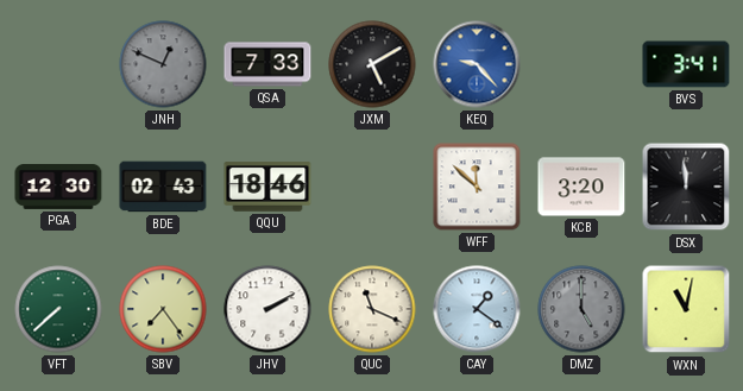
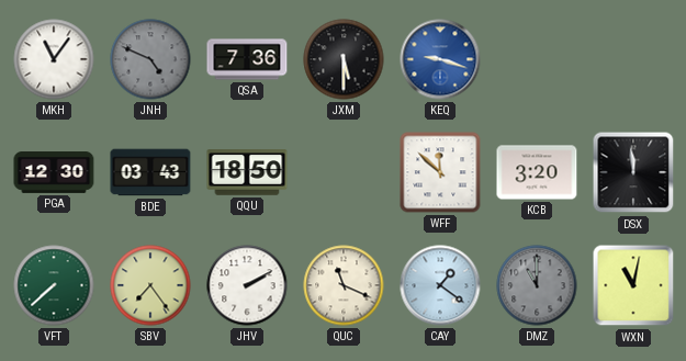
MKH: none -> 11:06 (54, 59)
JNH: 12:49 -> 4:49 (150, 59)
QSA: 7:33 -> 7:36 (247, 59)
JXM: 5:10 -> 5:30 (344, 59)
KEQ: 9:23 -> 9:18 (440, 59)
BVS: 3:41 -> none (686, 64)
BDE: 02:43 -> 03:43 (150, 172)
QQU: 18:46 -> 18:50 (247, 172)
DMZ: 5:00 -> 11:00 (537, 285)
